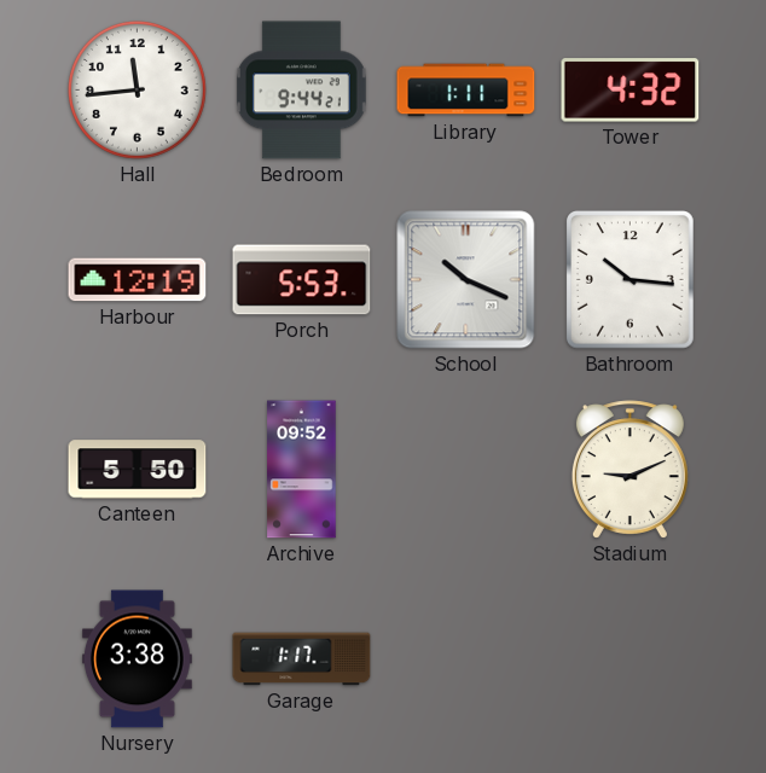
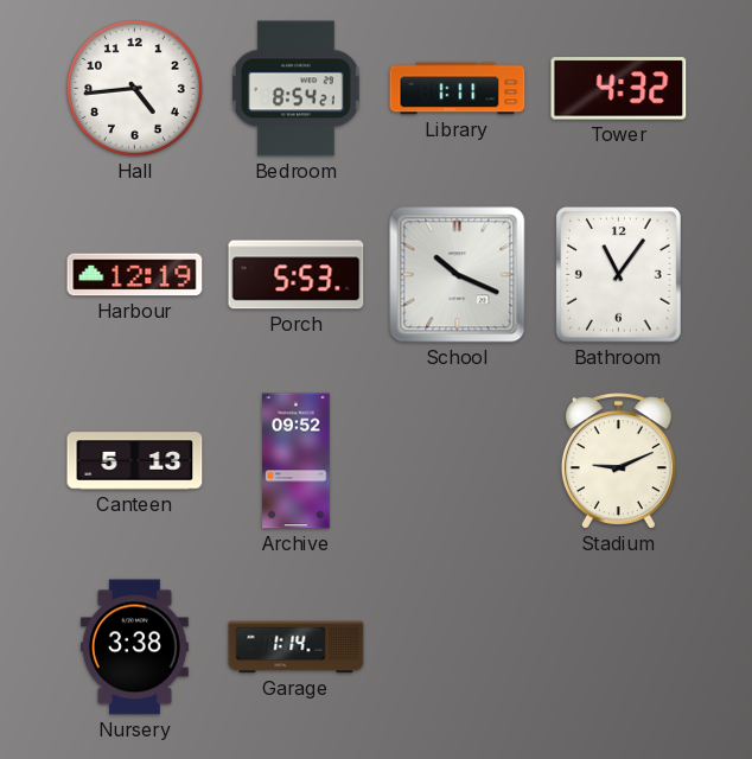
Hall: 11:44 -> 4:44 (134, 88)
Bedroom: 9:44 -> 8:54 (295, 89)
Bathroom: 10:16 -> 11:06 (619, 275)
Canteen: 5:50 -> 5:13 (135, 461)
Garage: 1:17 -> 1:14 (297, 648)
